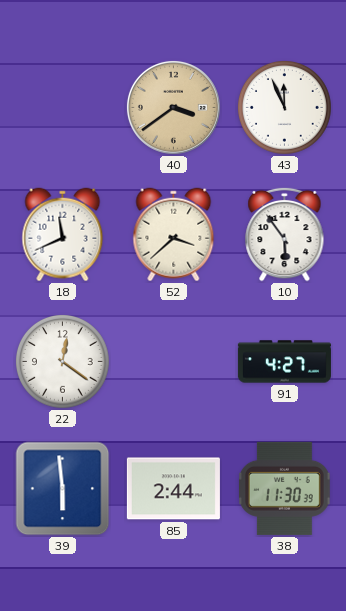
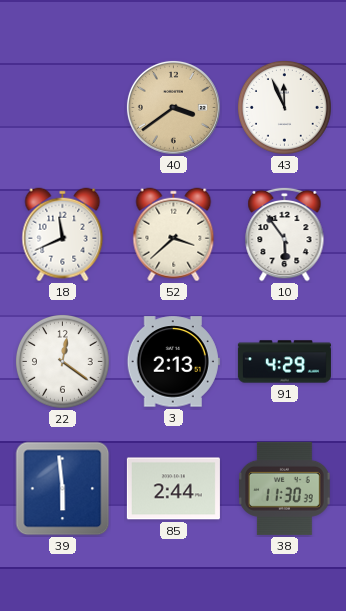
3: none -> 2:13 (173, 362)
91: 4:27 -> 4:29 (284, 362)
